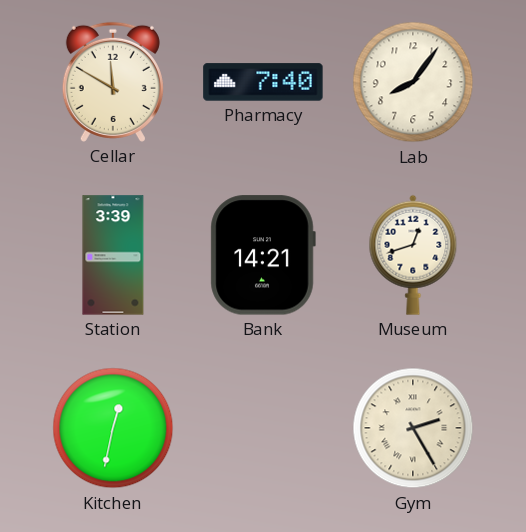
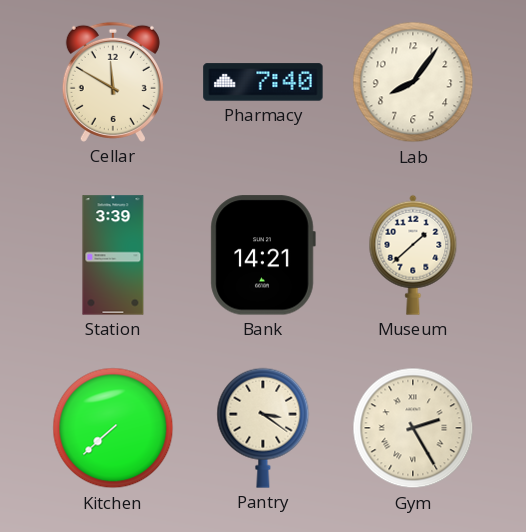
Museum: 12:42 -> 1:38 (413, 255)
Kitchen: 12:32 -> 7:38 (113, 428)
Pantry: none -> 3:21 (263, 428)
